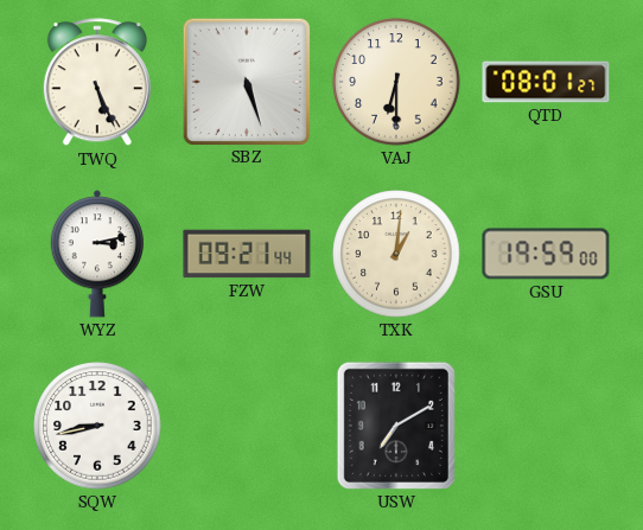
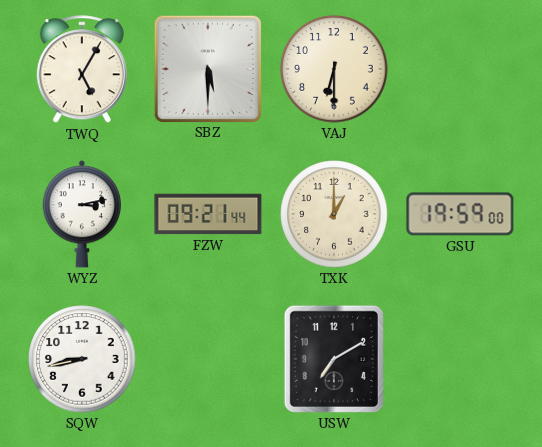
TWQ: 5:26 -> 5:05 (82, 70)
SBZ: 5:27 -> 5:30 (207, 68)
QTD: 08:01 -> none (546, 82)
TXK: 1:01 -> 1:00 (334, 214)
